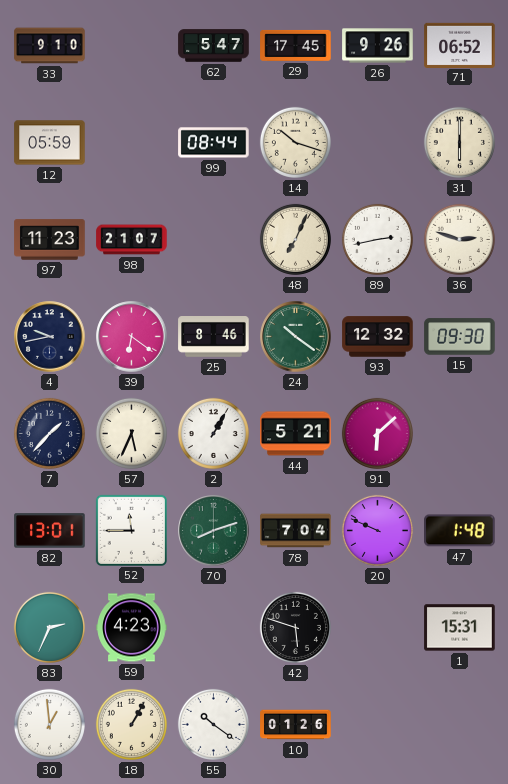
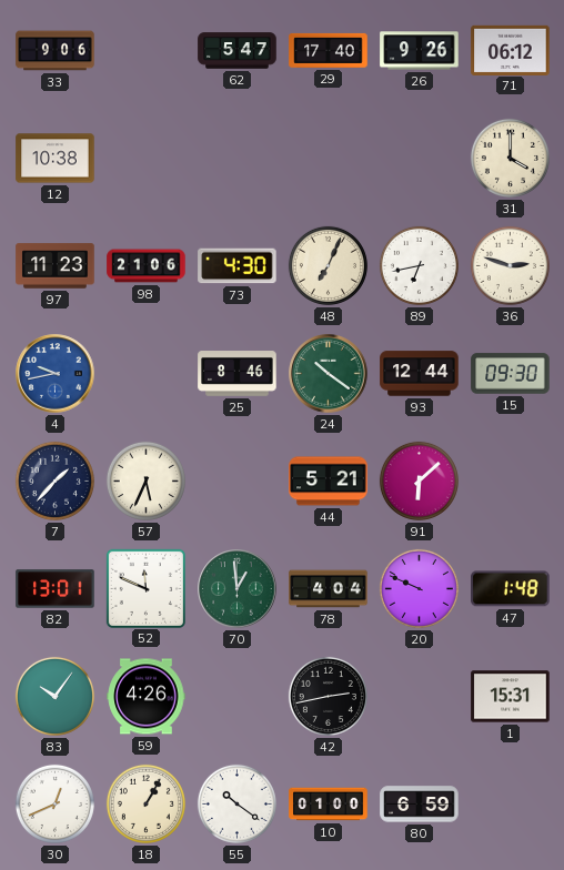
33: 9:10 -> 9:06 (56, 51)
29: 17:45 -> 17:40 (329, 50)
71: 06:52 -> 06:12 (511, 50)
12: 05:59 -> 10:38 (56, 159)
99: 08:44 -> none (214, 143)
14: 10:18 -> none (295, 142)
31: 6:00 -> 4:00 (510, 158)
98: 21:07 -> 21:06 (147, 266)
73: none -> 4:30 (238, 266)
89: 2:43 -> 6:43 (419, 265)
4 dial: navy -> blue (56, 374)
39: 6:21 -> none (132, 337)
93: 12:32 -> 12:44 (420, 374)
2: 1:05 -> none (213, 433)
52: 11:45 -> 11:49 (145, 588)
70: 8:12 -> 12:59 (238, 589)
78: 7:04 -> 4:04 (329, 589)
83: 2:34 -> 10:06 (54, 696)
59: 4:23 -> 4:26 (147, 697)
42: 5:48 -> 2:43 (328, 696)
30: 12:59 -> 12:41 (54, 803)
10: 01:26 -> 01:00 (329, 805)
80: none -> 6:59 (420, 805)
